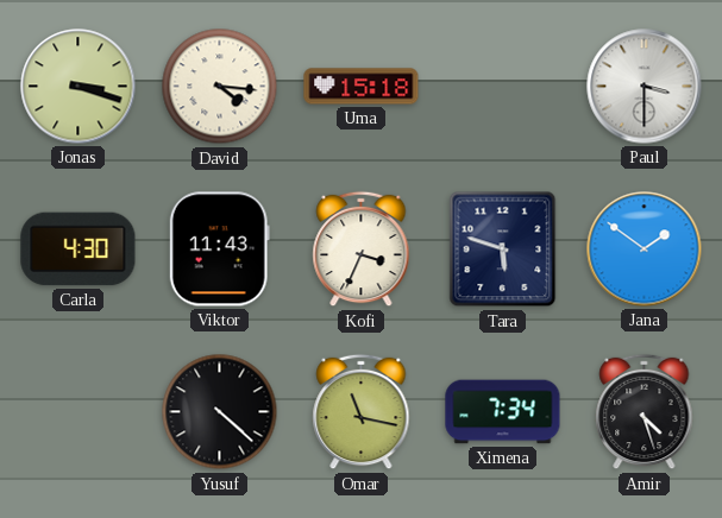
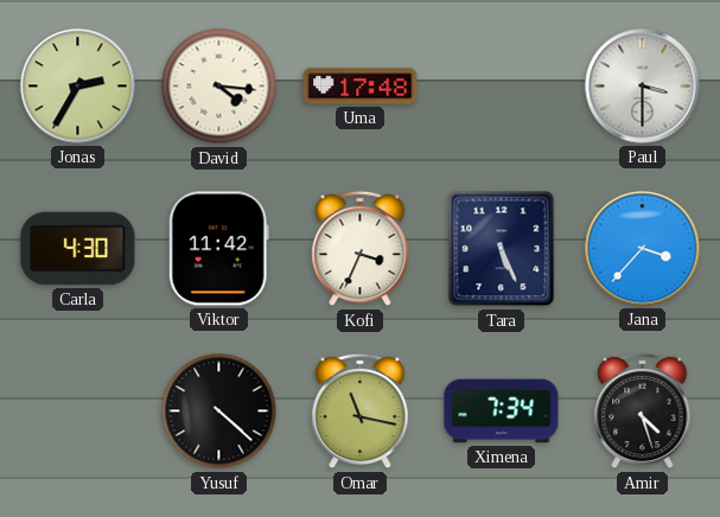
Jonas: 3:18 -> 2:35 (78, 87)
Uma: 15:18 -> 17:48 (361, 87)
Viktor: 11:43 -> 11:42 (218, 249)
Tara: 5:48 -> 5:26 (502, 249)
Jana: 1:51 -> 3:37 (643, 249)
